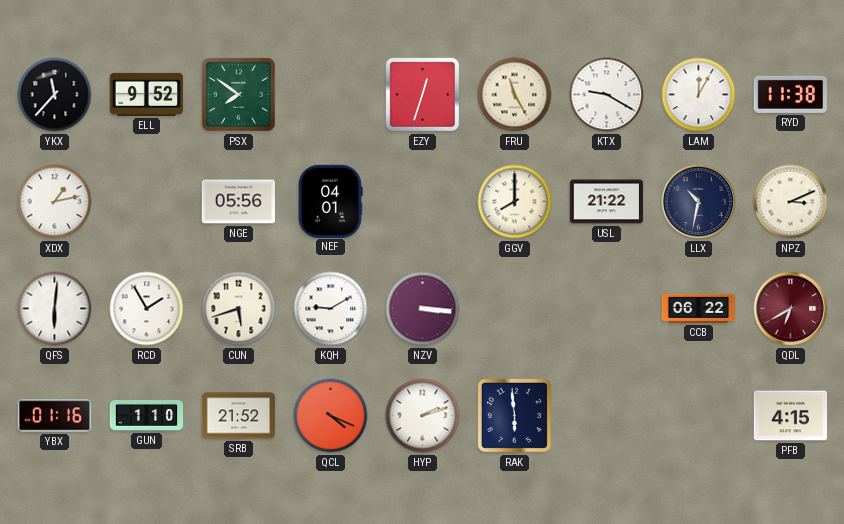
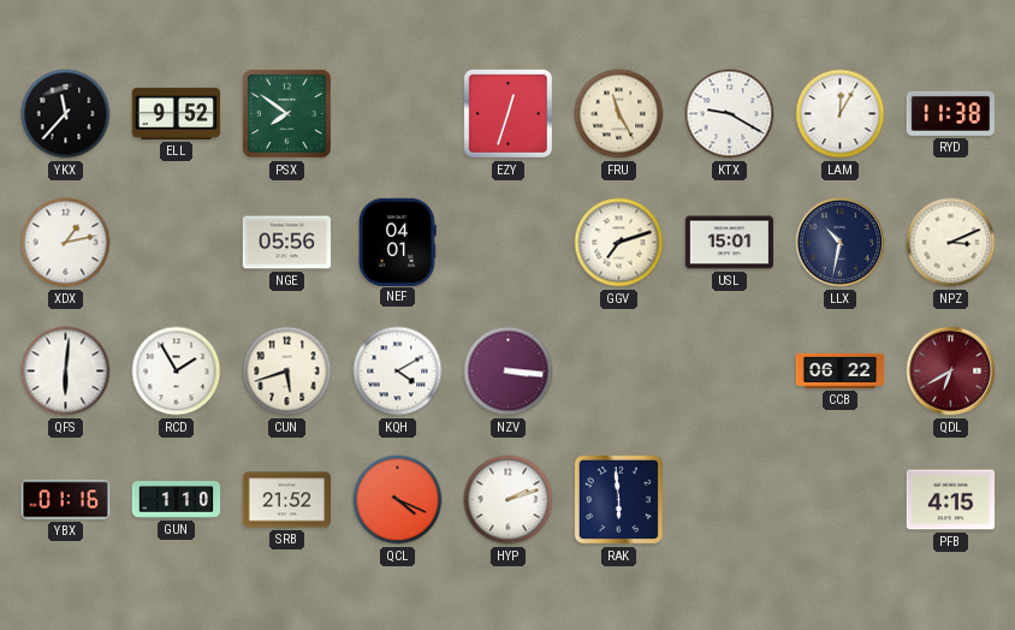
GGV: 8:00 -> 7:12 (619, 243)
USL: 21:22 -> 15:01 (730, 243)
KQH: 9:10 -> 4:10 (398, 372)
